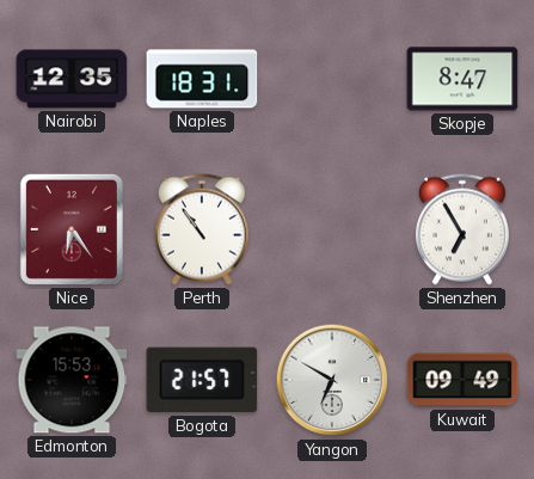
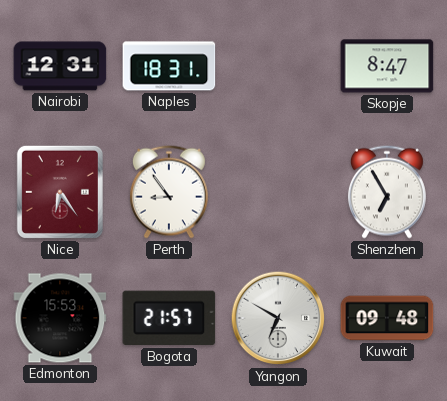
Nairobi: 12:35 -> 12:31 (60, 66)
Perth: 10:54 -> 8:54 (169, 192)
Kuwait: 09:49 -> 09:48 (387, 318)
